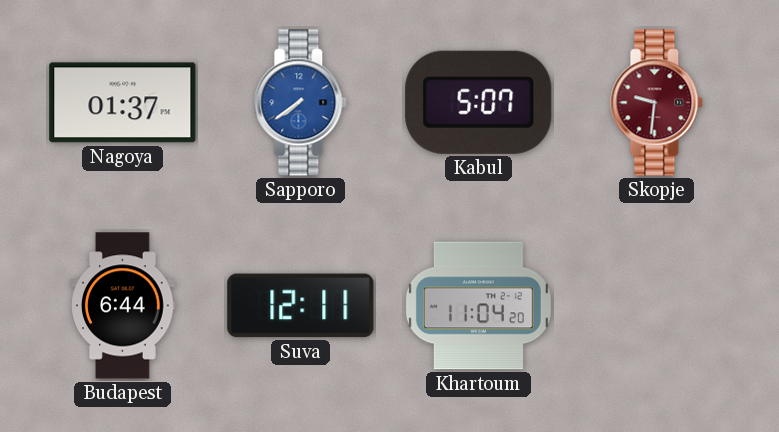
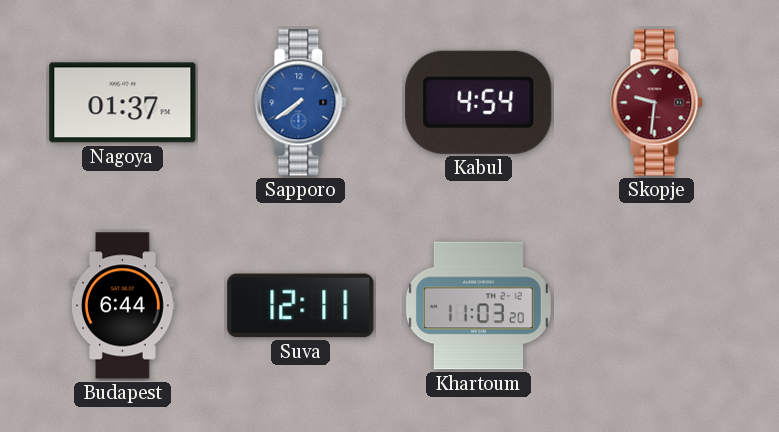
Kabul: 5:07 -> 4:54 (479, 102)
Khartoum: 11:04 -> 11:03 (478, 306)
